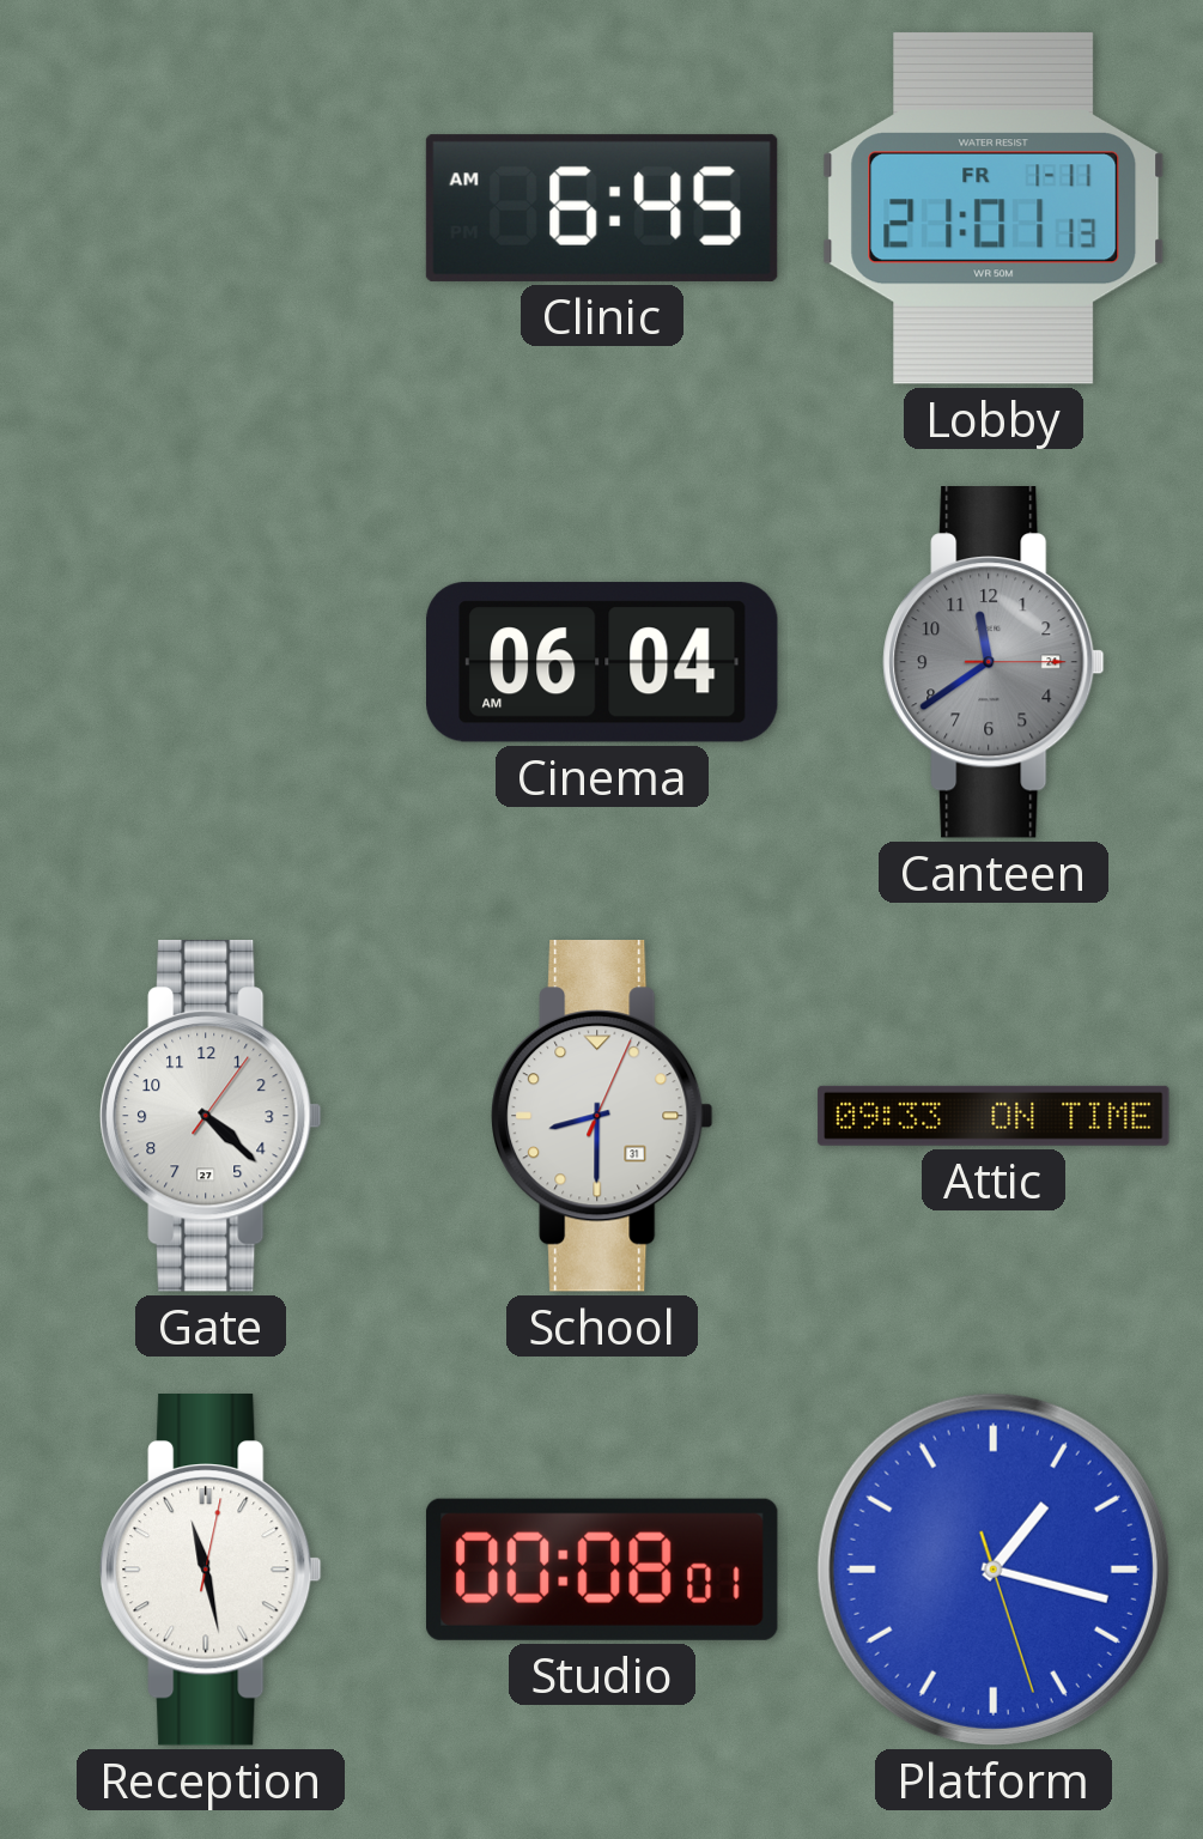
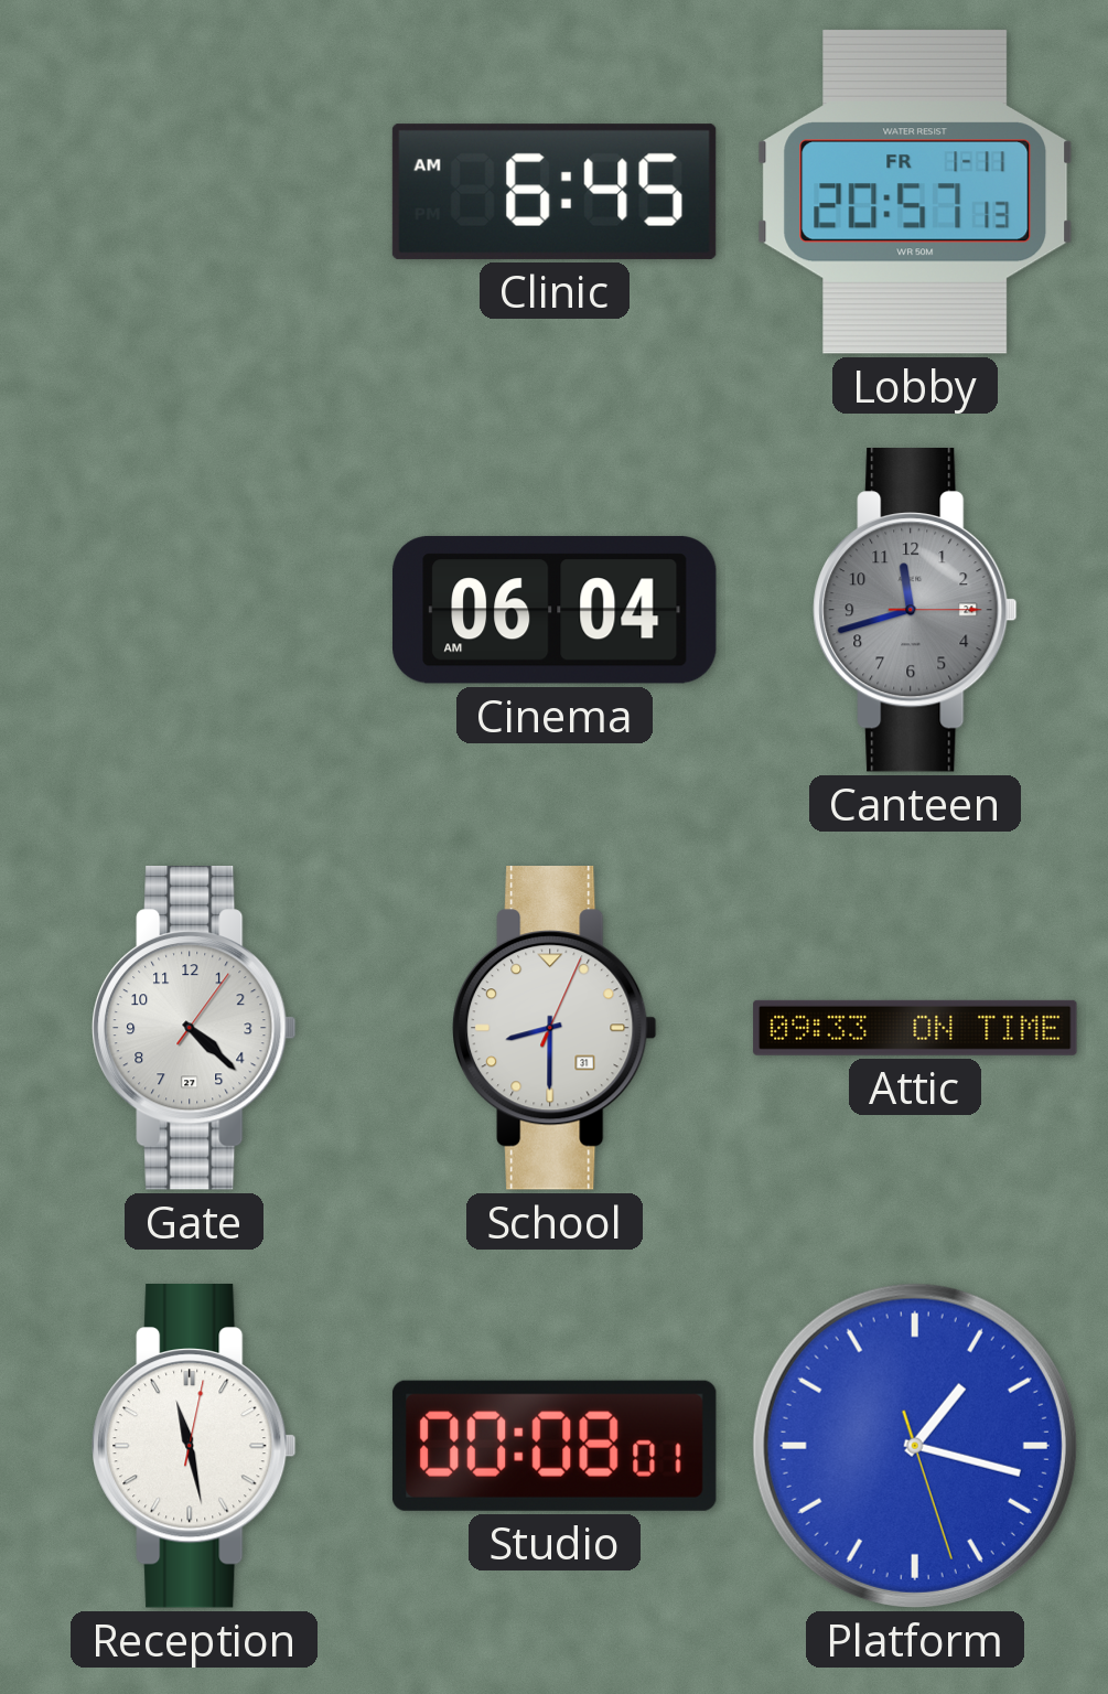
Lobby: 21:01 -> 20:57 (915, 192)
Canteen: 11:39 -> 11:42 (915, 611)
